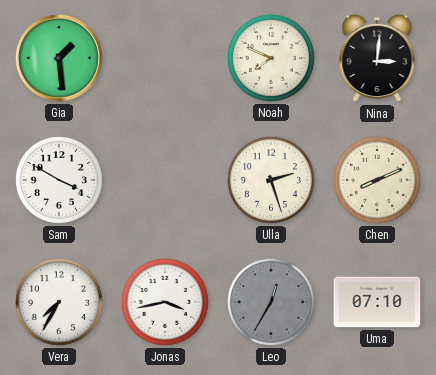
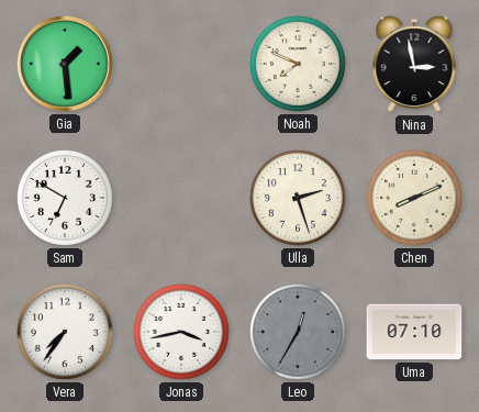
Nina: 3:01 -> 2:58 (414, 64)
Sam: 3:50 -> 6:50 (65, 198)
Vera: 7:35 -> 7:36 (65, 332)
